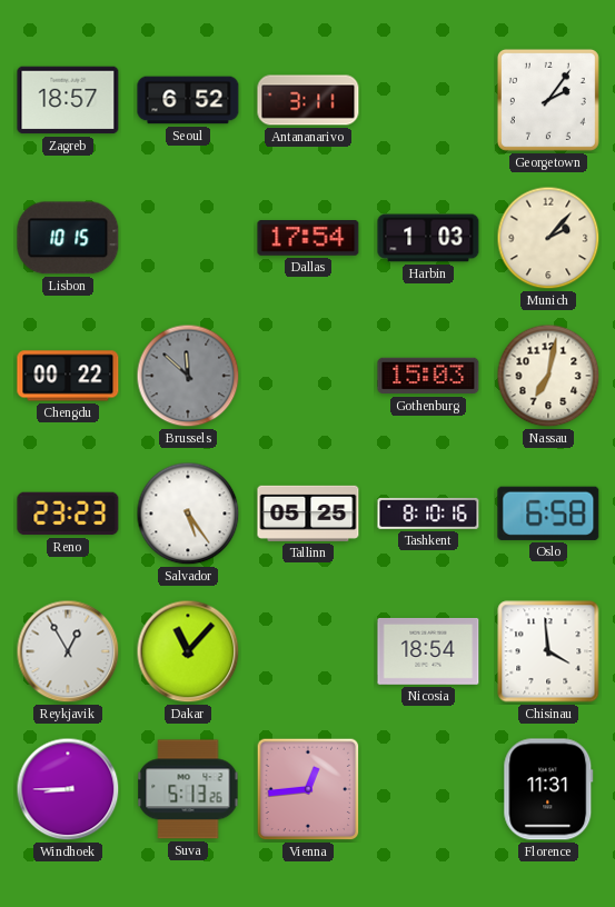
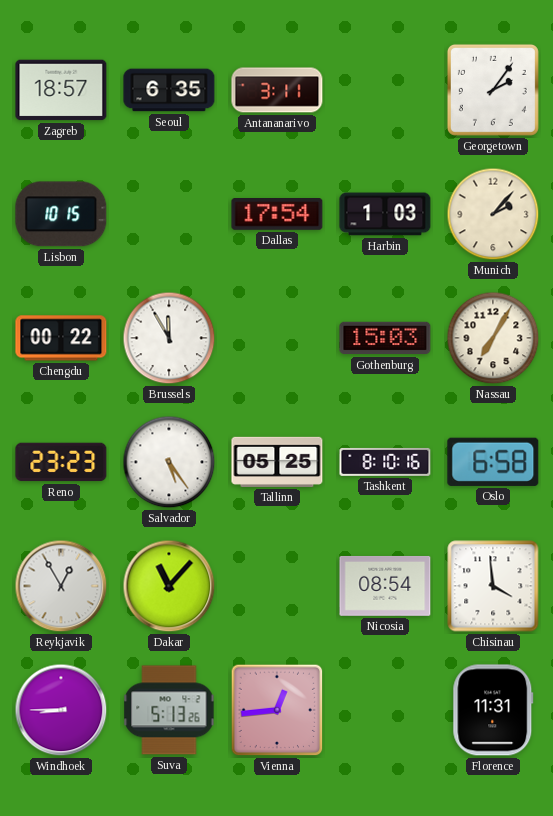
Seoul: 6:52 -> 6:35 (169, 90)
Brussels: 11:52 -> 11:55 (169, 338)
Brussels dial: grey -> white (169, 338)
Nassau: 7:02 -> 7:05 (493, 338)
Nicosia: 18:54 -> 08:54 (385, 586)
